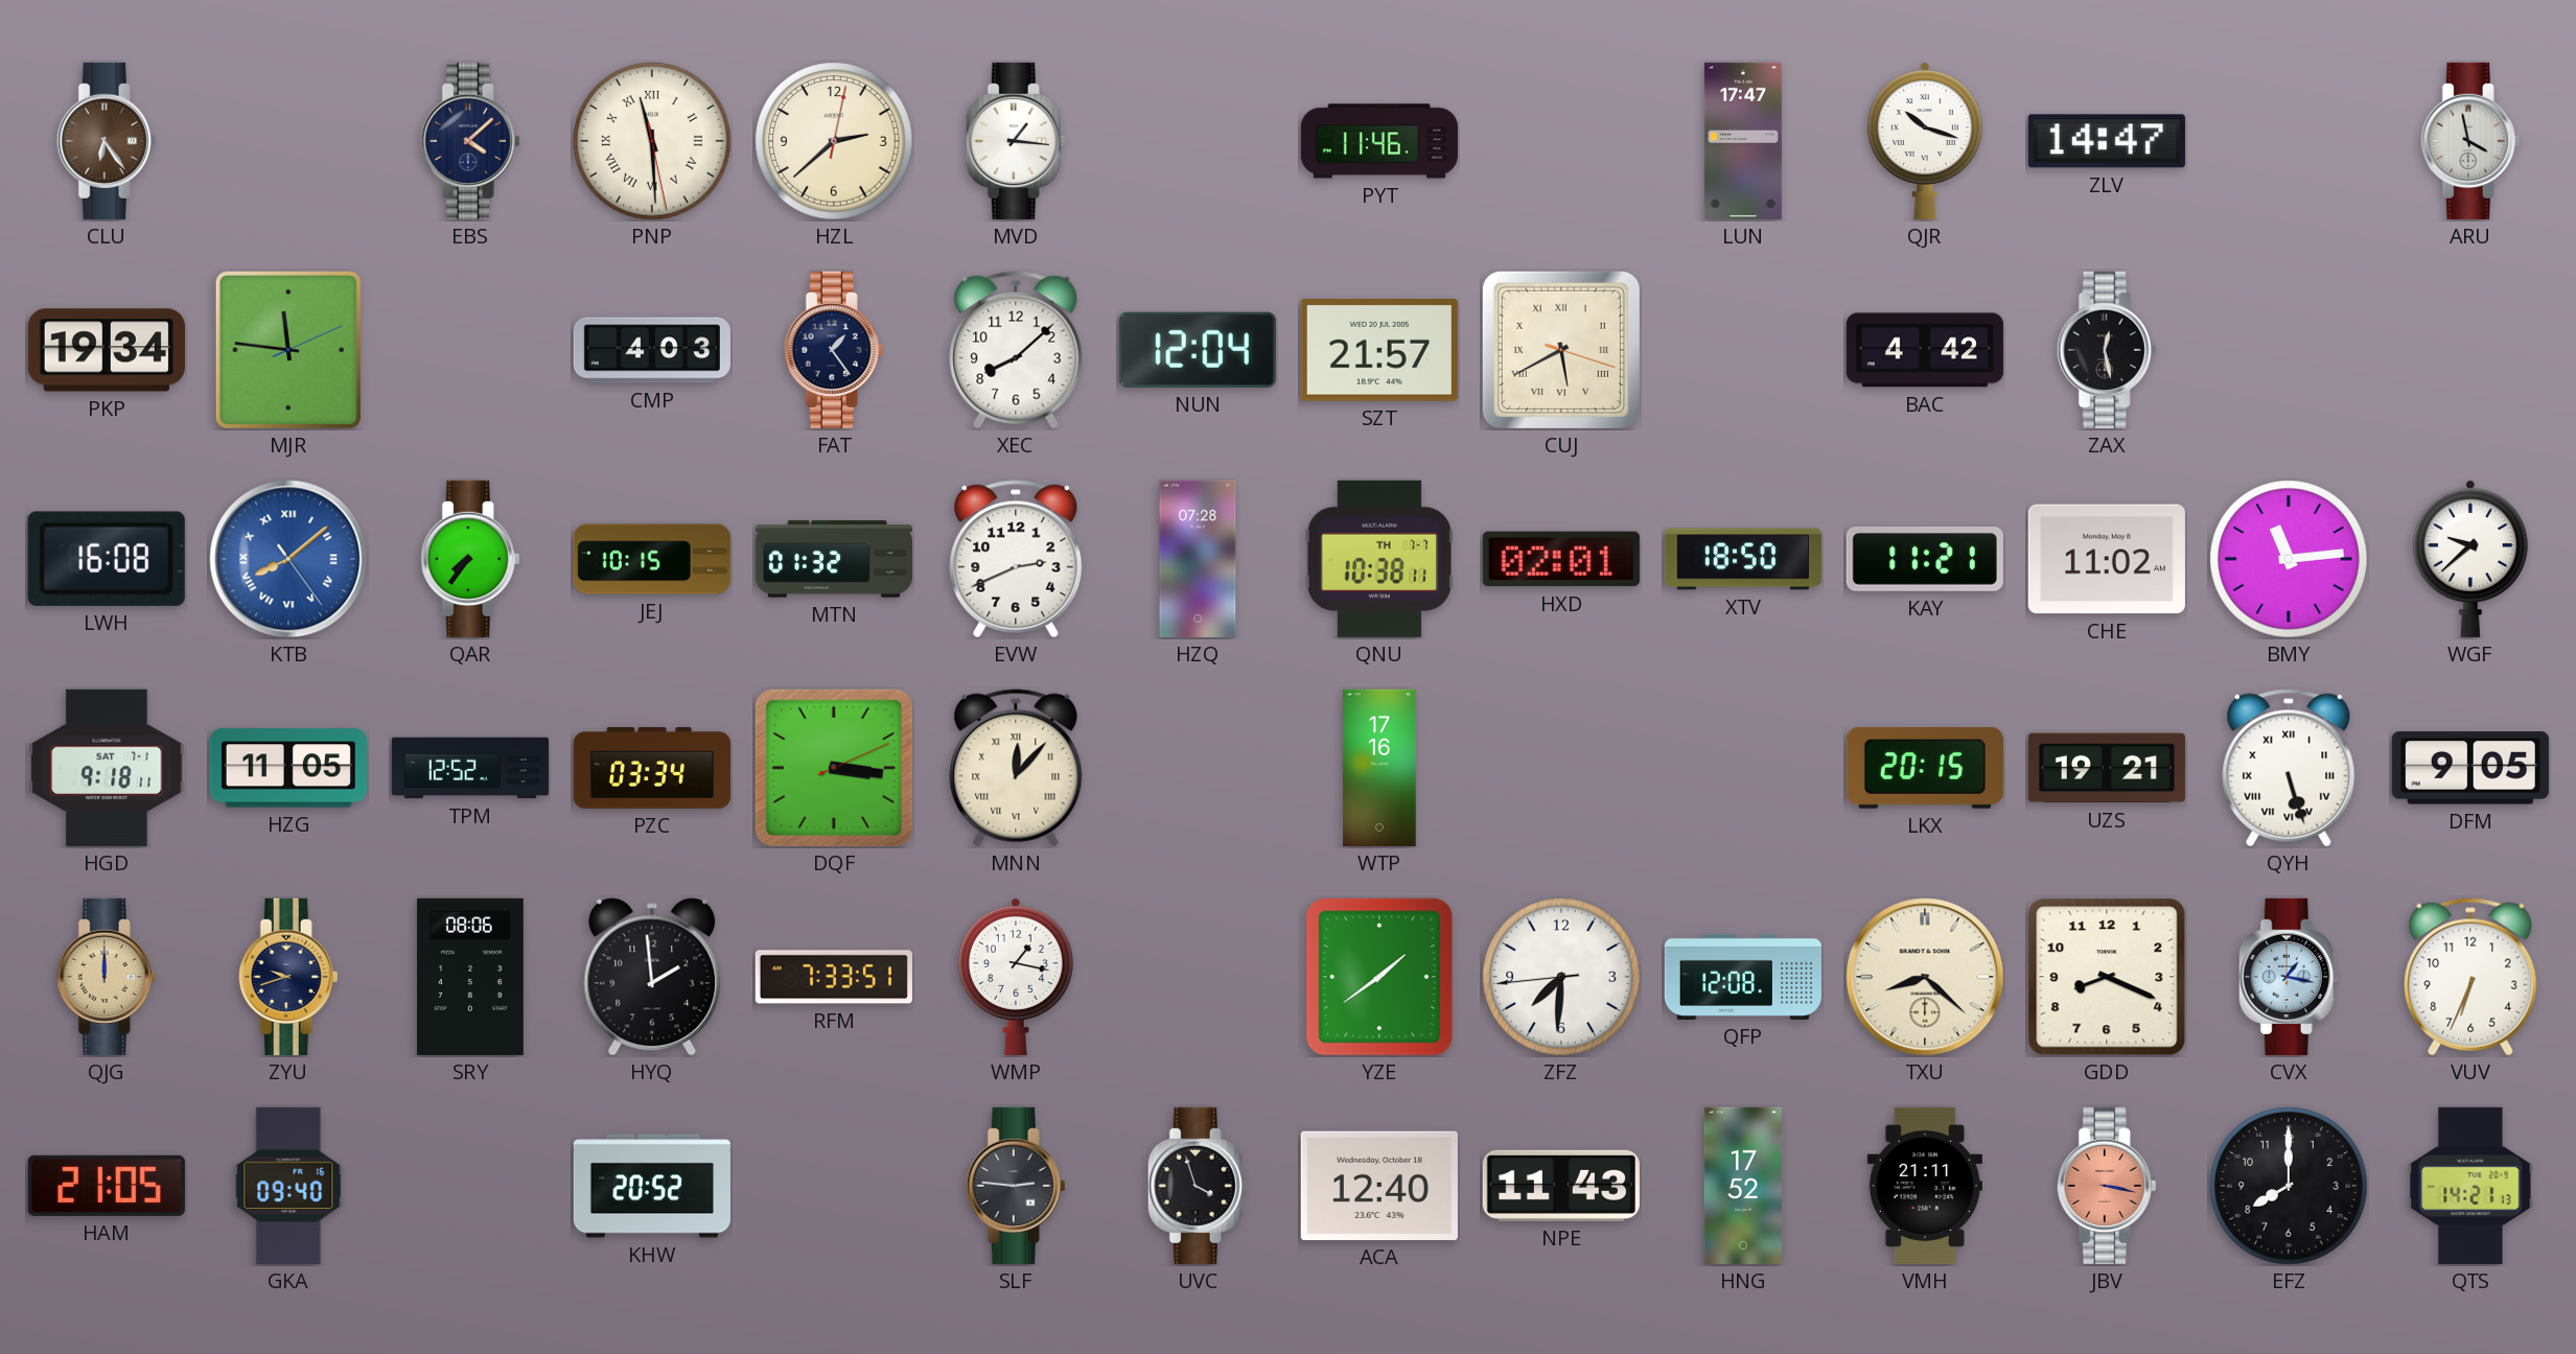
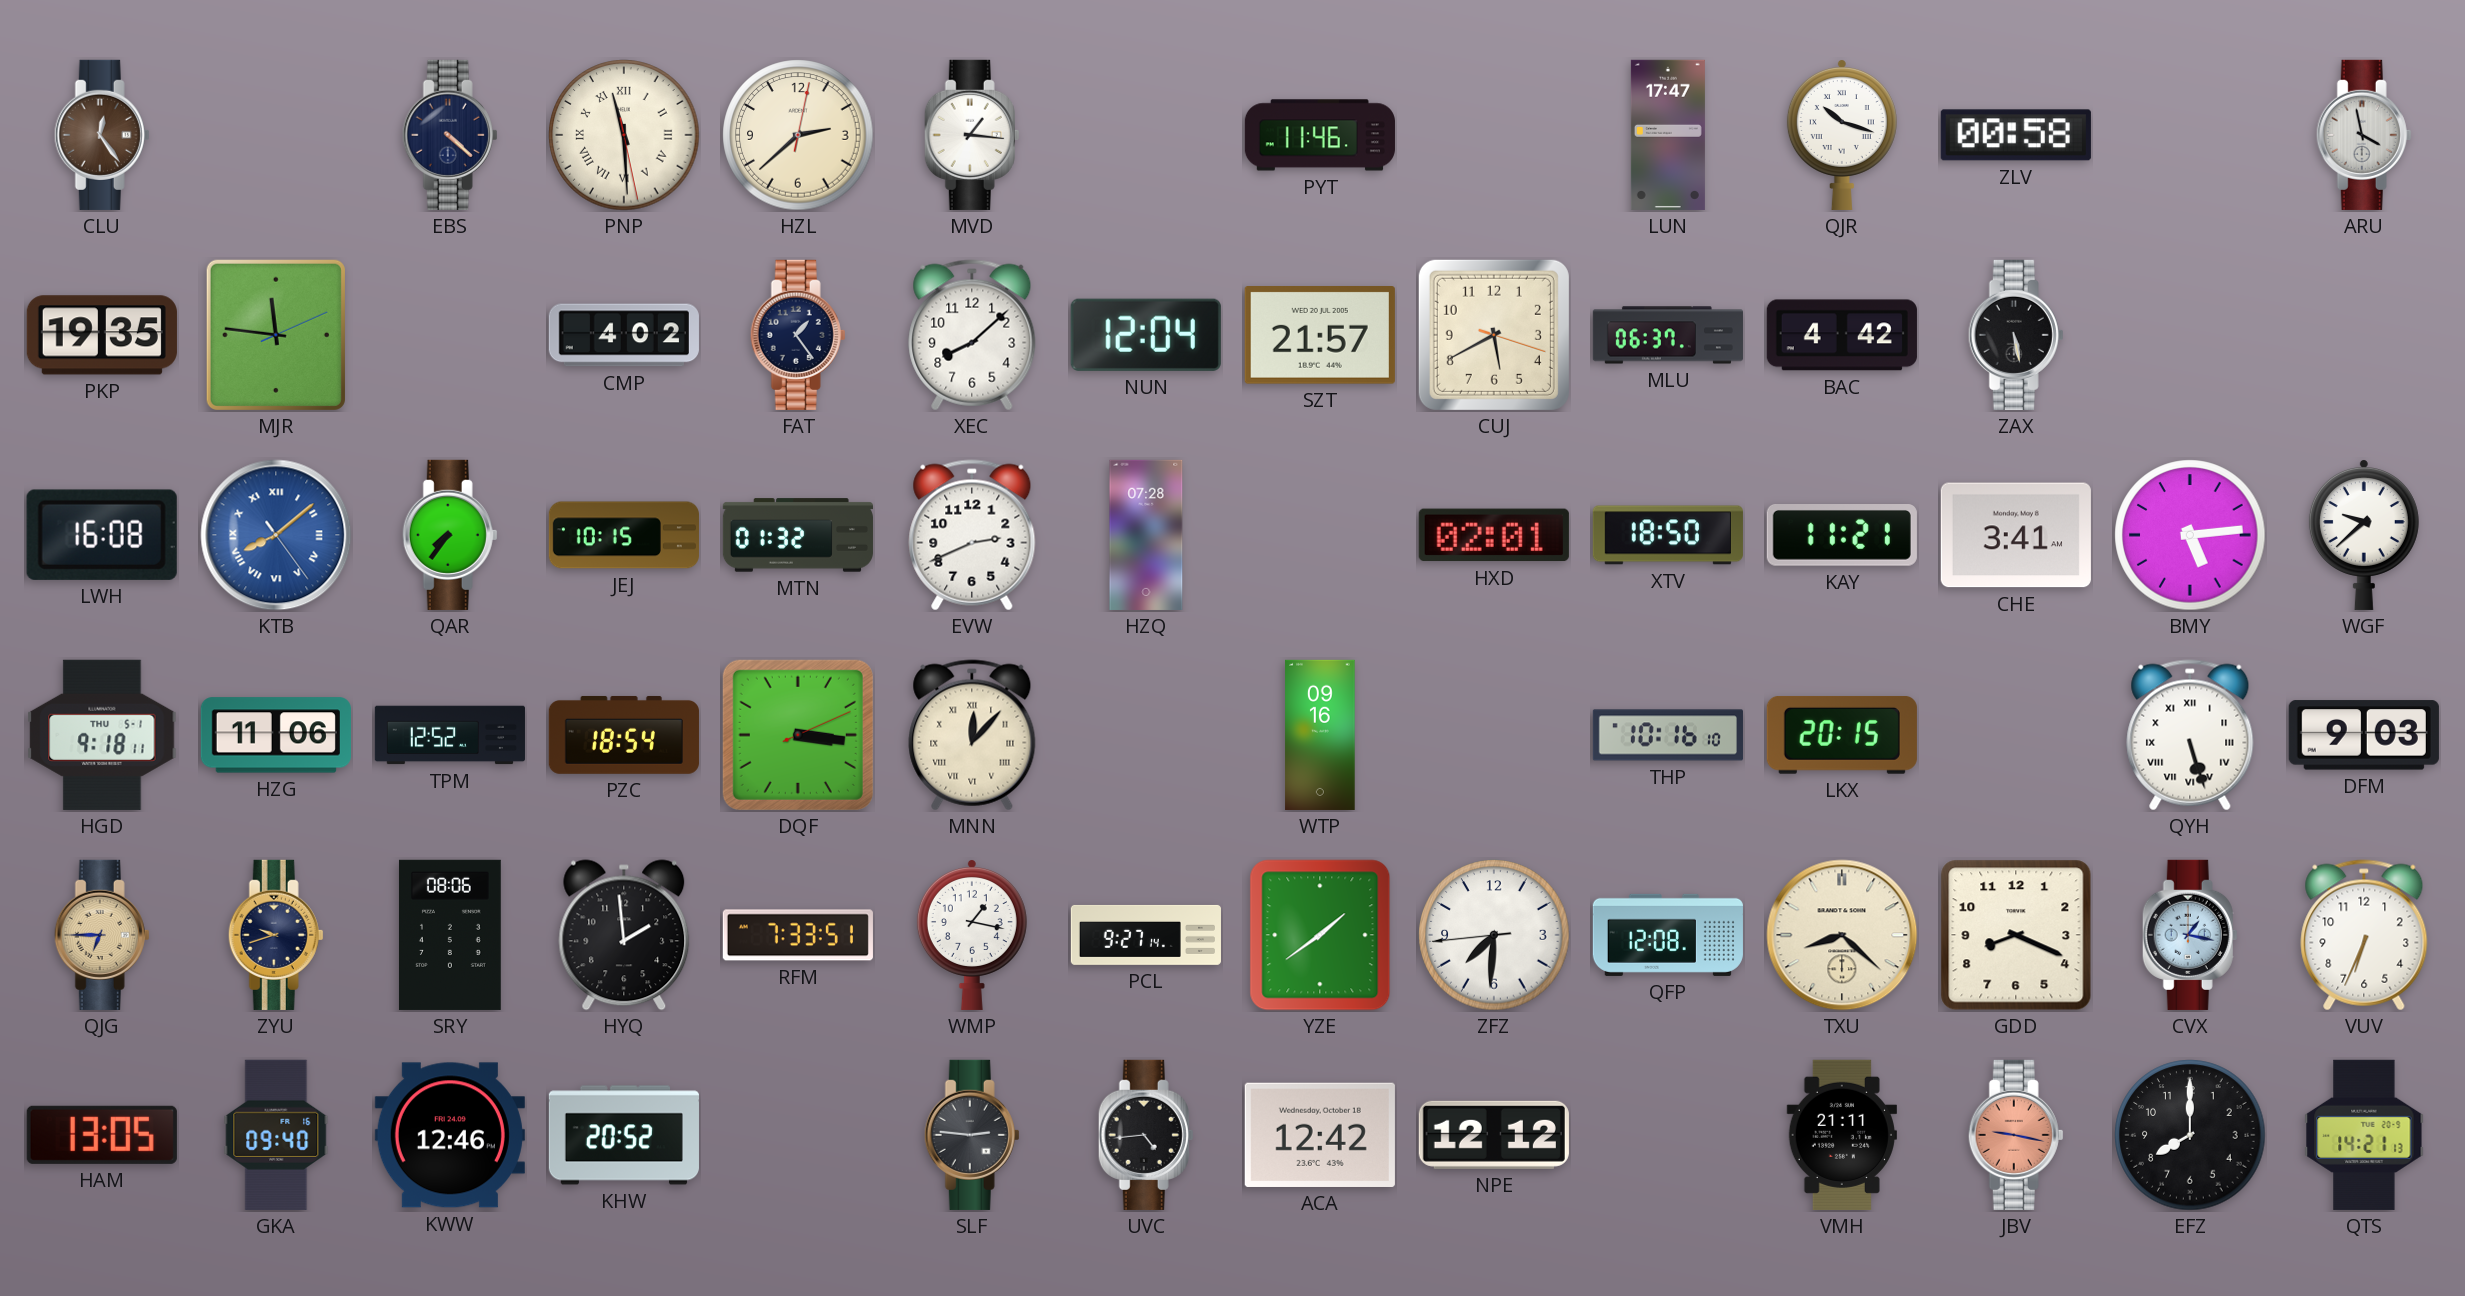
CLU: 6:24 -> 12:24 (102, 135)
EBS: 4:08 -> 4:22 (450, 135)
ZLV: 14:47 -> 00:58 (2016, 135)
PKP: 19:34 -> 19:35 (102, 335)
CMP: 4:03 -> 4:02 (624, 335)
CUJ numerals: Roman -> Arabic (1494, 335)
MLU: none -> 06:37 (1668, 335)
ZAX: 12:28 -> 5:28 (2016, 335)
QNU: 10:38 -> none (1379, 559)
CHE: 11:02 -> 3:41 (2016, 535)
BMY: 11:14 -> 5:14 (2190, 535)
HGD date: SAT 7-1 -> THU 5-1 (102, 735)
HZG: 11:05 -> 11:06 (276, 735)
PZC: 03:34 -> 18:54 (624, 735)
WTP: 17:16 -> 09:16 (1320, 735)
THP: none -> 10:16 (1668, 735)
UZS: 19:21 -> none (2107, 768)
DFM: 9:05 -> 9:03 (2364, 735)
QJG: 12:00 -> 6:45 (102, 935)
PCL: none -> 9:27 (1146, 935)
HAM: 21:05 -> 13:05 (102, 1135)
KWW: none -> 12:46 (450, 1135)
UVC: 3:57 -> 4:44 (1146, 1135)
ACA: 12:40 -> 12:42 (1320, 1135)
NPE: 11:43 -> 12:12 (1494, 1135)
HNG: 17:52 -> none (1743, 1186)
JBV: 3:17 -> 9:17 (2016, 1135)
